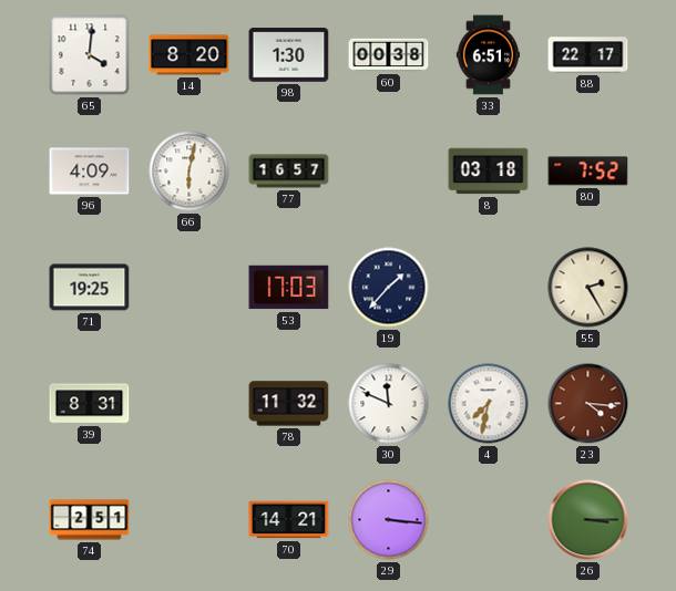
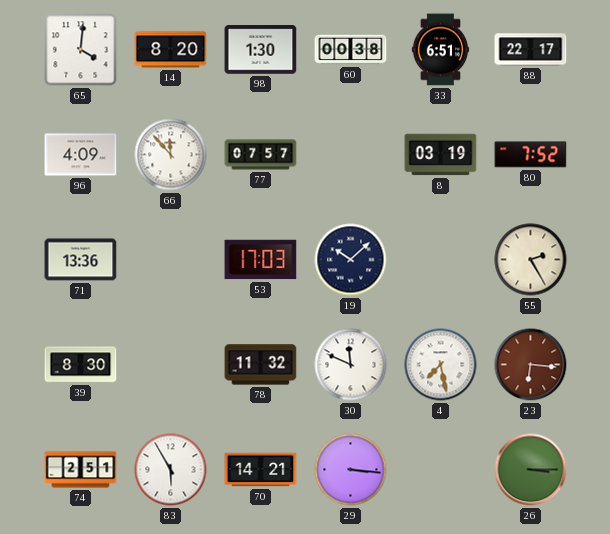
66: 6:02 -> 11:53 (171, 155)
77: 16:57 -> 07:57 (261, 155)
8: 03:18 -> 03:19 (441, 155)
71: 19:25 -> 13:36 (81, 260)
19: 1:37 -> 10:08 (351, 260)
39: 8:31 -> 8:30 (81, 365)
4: 7:32 -> 7:28 (441, 365)
23: 4:16 -> 6:16 (531, 365)
83: none -> 5:55 (171, 470)
